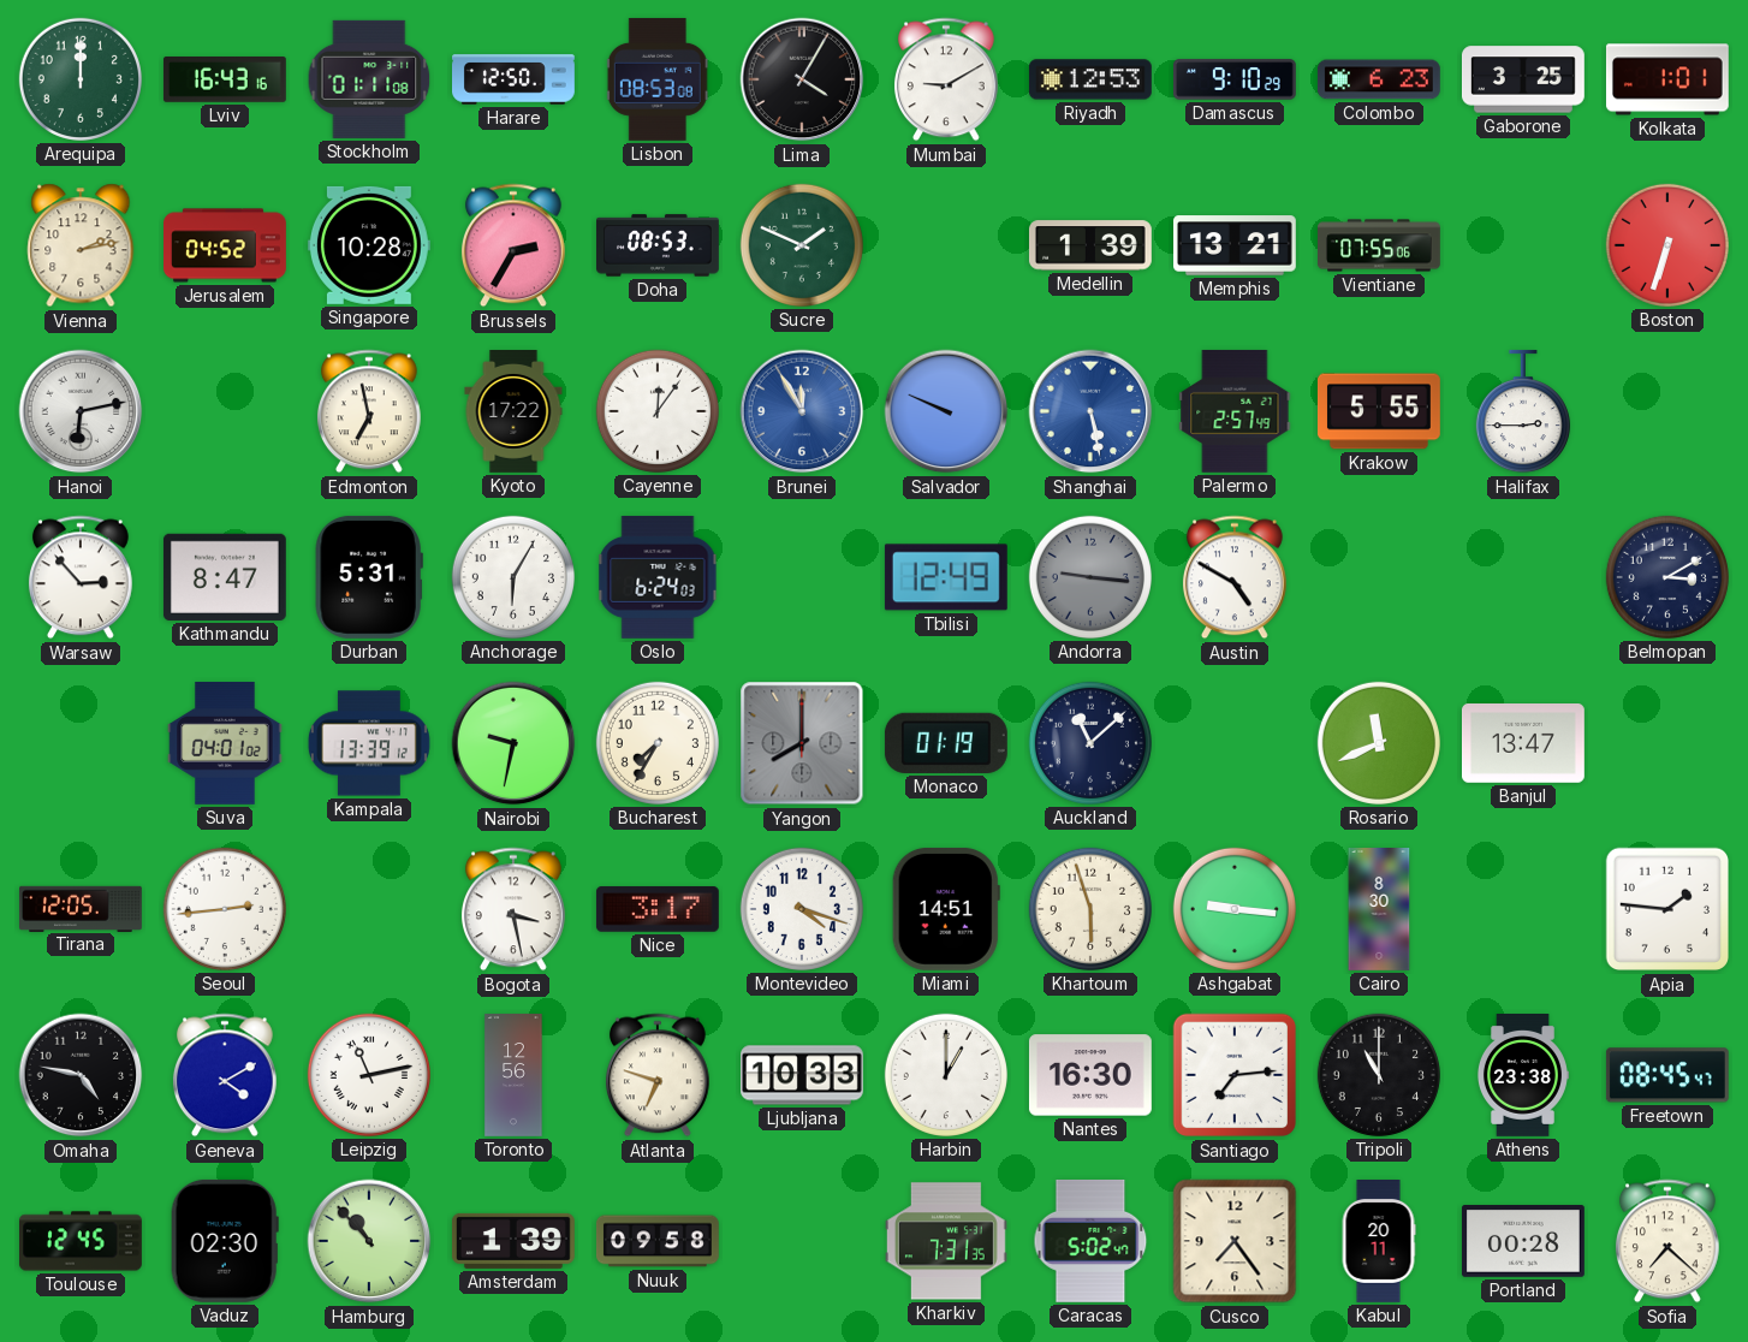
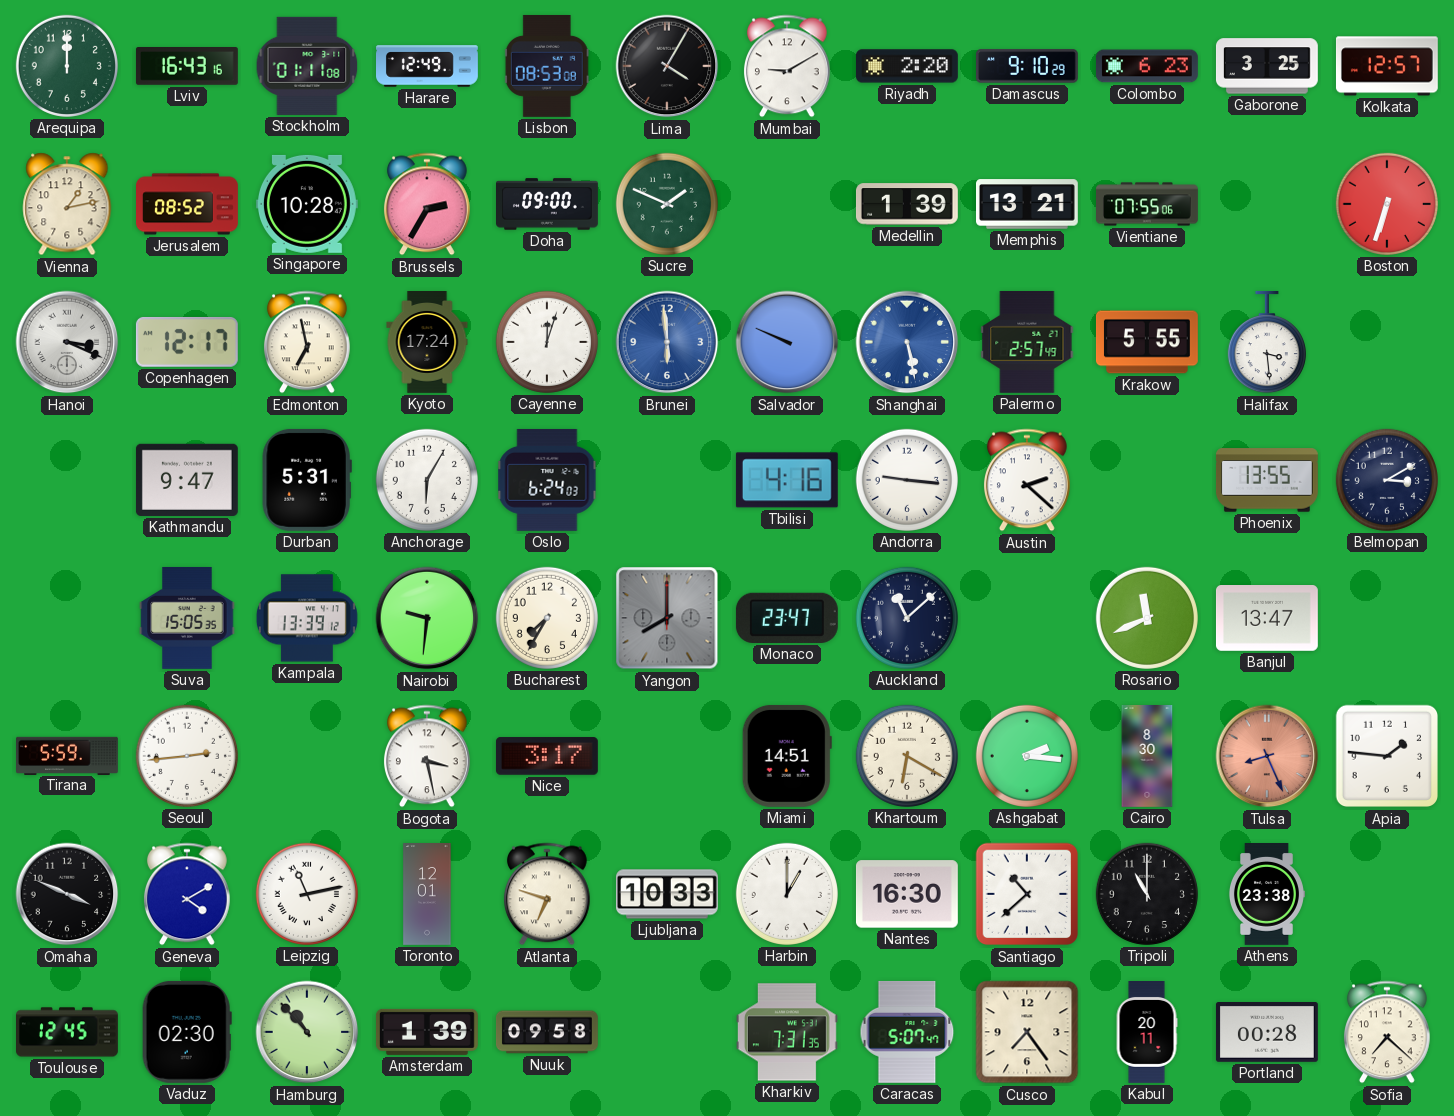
Harare: 12:50 -> 12:49 (428, 66)
Riyadh: 12:53 -> 2:20 (907, 66)
Kolkata: 1:01 -> 12:57 (1387, 66)
Vienna: 2:13 -> 1:13 (67, 204)
Jerusalem: 04:52 -> 08:52 (188, 204)
Doha: 08:53 -> 09:00 (548, 204)
Hanoi: 6:13 -> 3:19 (67, 342)
Copenhagen: none -> 12:17 (187, 342)
Kyoto: 17:22 -> 17:24 (427, 343)
Cayenne: 12:06 -> 12:03 (547, 342)
Brunei: 11:55 -> 5:59 (667, 342)
Halifax: 2:45 -> 3:29 (1267, 342)
Warsaw: 2:53 -> none (81, 577)
Kathmandu: 8:47 -> 9:47 (187, 480)
Tbilisi: 12:49 -> 4:16 (787, 480)
Andorra dial: grey -> white (907, 480)
Austin: 4:50 -> 2:22 (1027, 480)
Phoenix: none -> 13:55 (1267, 480)
Suva: 04:01 -> 15:05 (187, 618)
Nairobi: 9:32 -> 9:31 (427, 618)
Monaco: 01:19 -> 23:47 (787, 618)
Tirana: 12:05 -> 5:59 (68, 755)
Montevideo: 4:18 -> none (802, 909)
Khartoum: 5:57 -> 6:20 (907, 756)
Ashgabat: 9:16 -> 2:16 (1027, 756)
Tulsa: none -> 8:26 (1267, 756)
Omaha: 4:47 -> 3:49 (67, 894)
Toronto: 12:56 -> 12:01 (427, 895)
Santiago: 7:14 -> 10:38 (1027, 894)
Freetown: 08:45 -> none (1667, 1075)
Caracas: 5:02 -> 5:07 (907, 1032)
